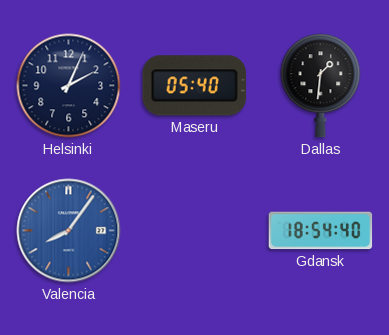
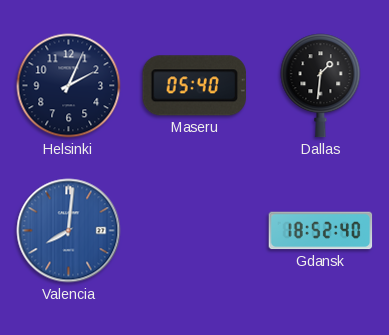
Valencia: 8:06 -> 8:01 (69, 231)
Gdansk: 18:54 -> 18:52 (321, 231)
